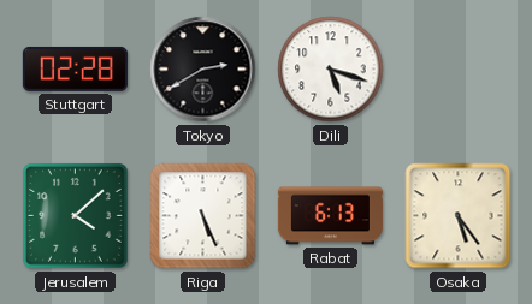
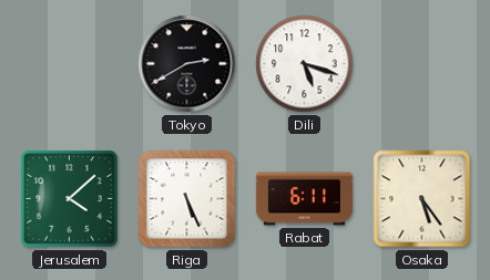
Stuttgart: 02:28 -> none (75, 68)
Rabat: 6:13 -> 6:11 (304, 199)
